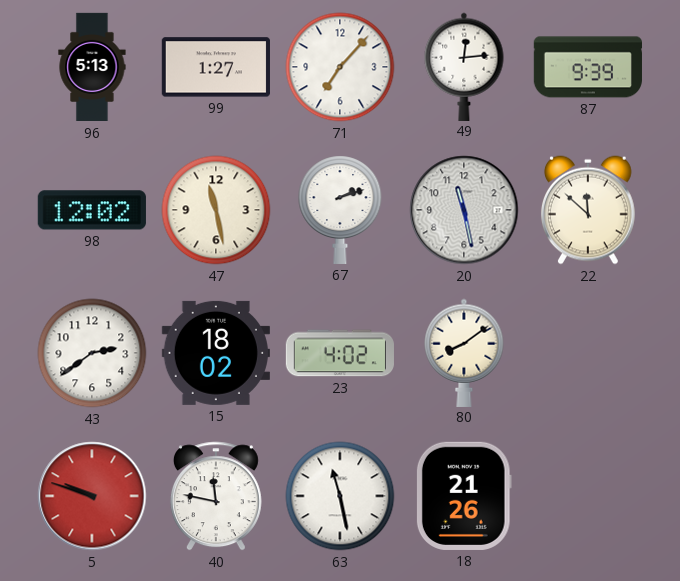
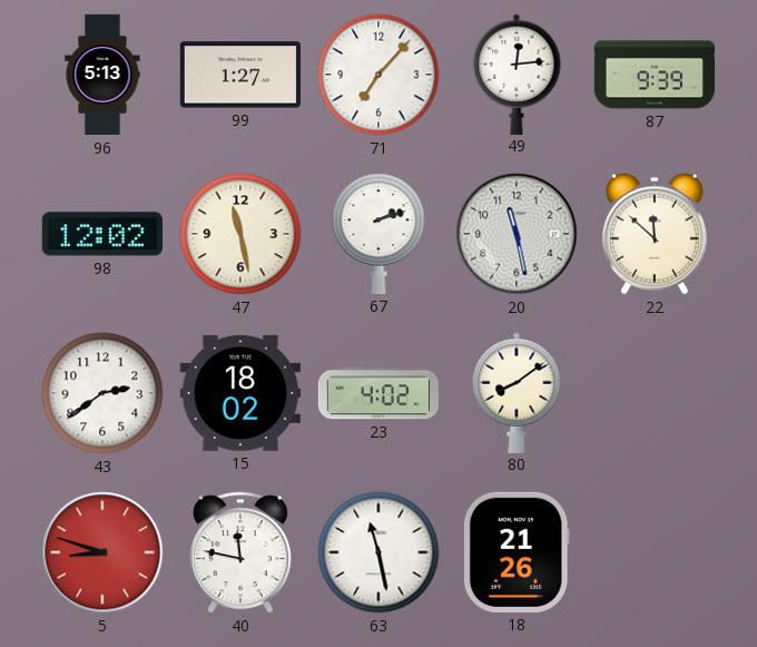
5: 9:48 -> 8:48 (102, 552)
